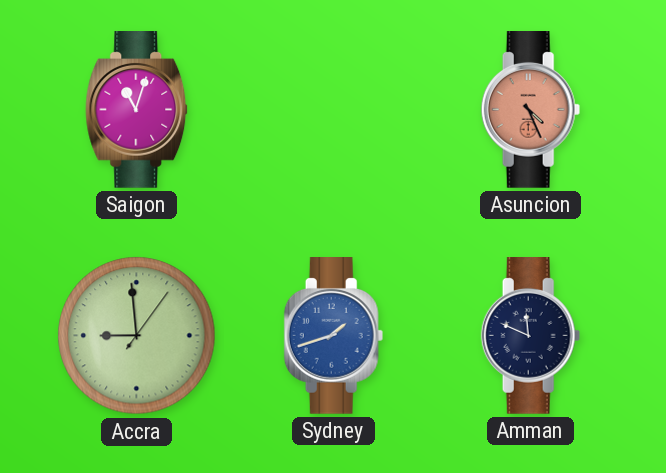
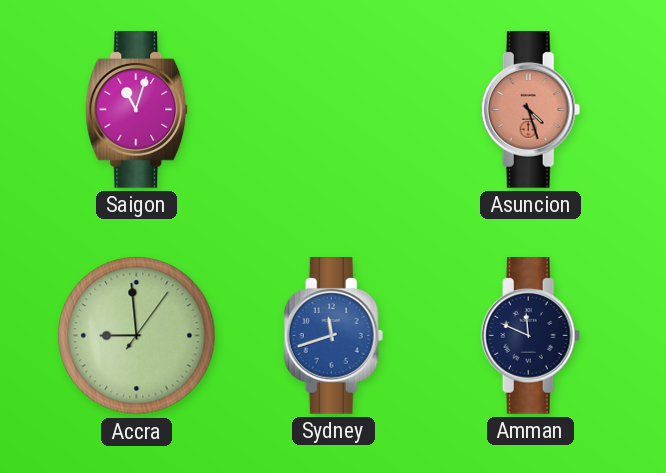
Asuncion: 4:26 -> 4:27 (531, 110)
Sydney: 1:42 -> 11:42 (334, 336)
